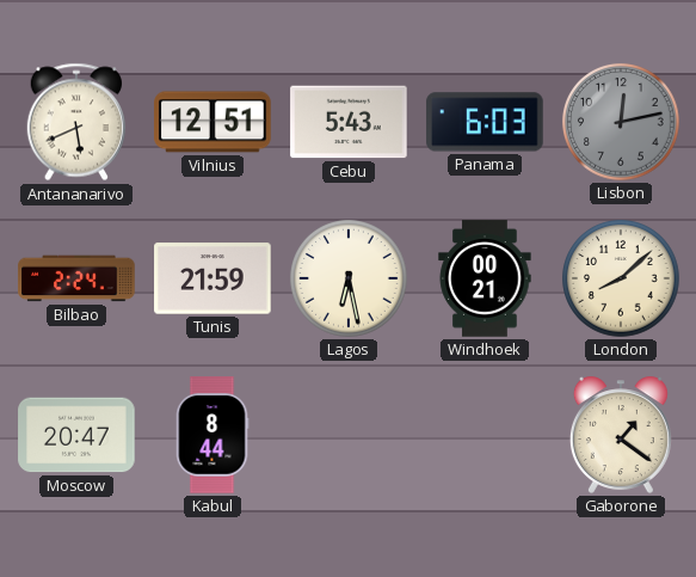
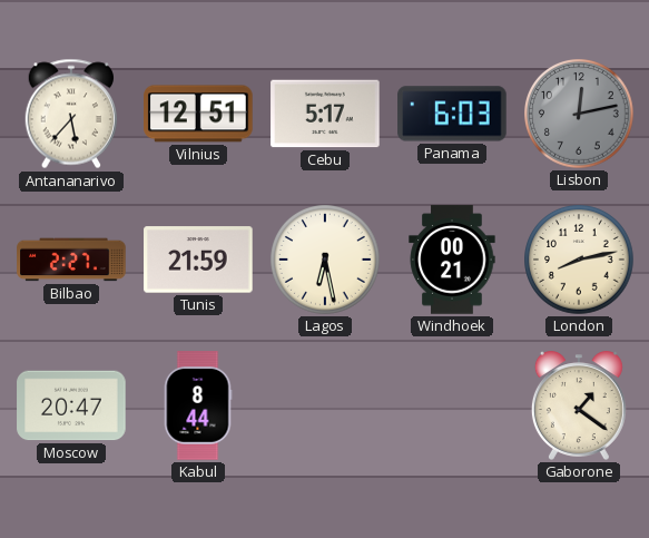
Antananarivo: 5:41 -> 5:37 (71, 114)
Cebu: 5:43 -> 5:17 (325, 114)
Bilbao: 2:24 -> 2:27 (71, 260)
London: 8:08 -> 8:13 (580, 261)
